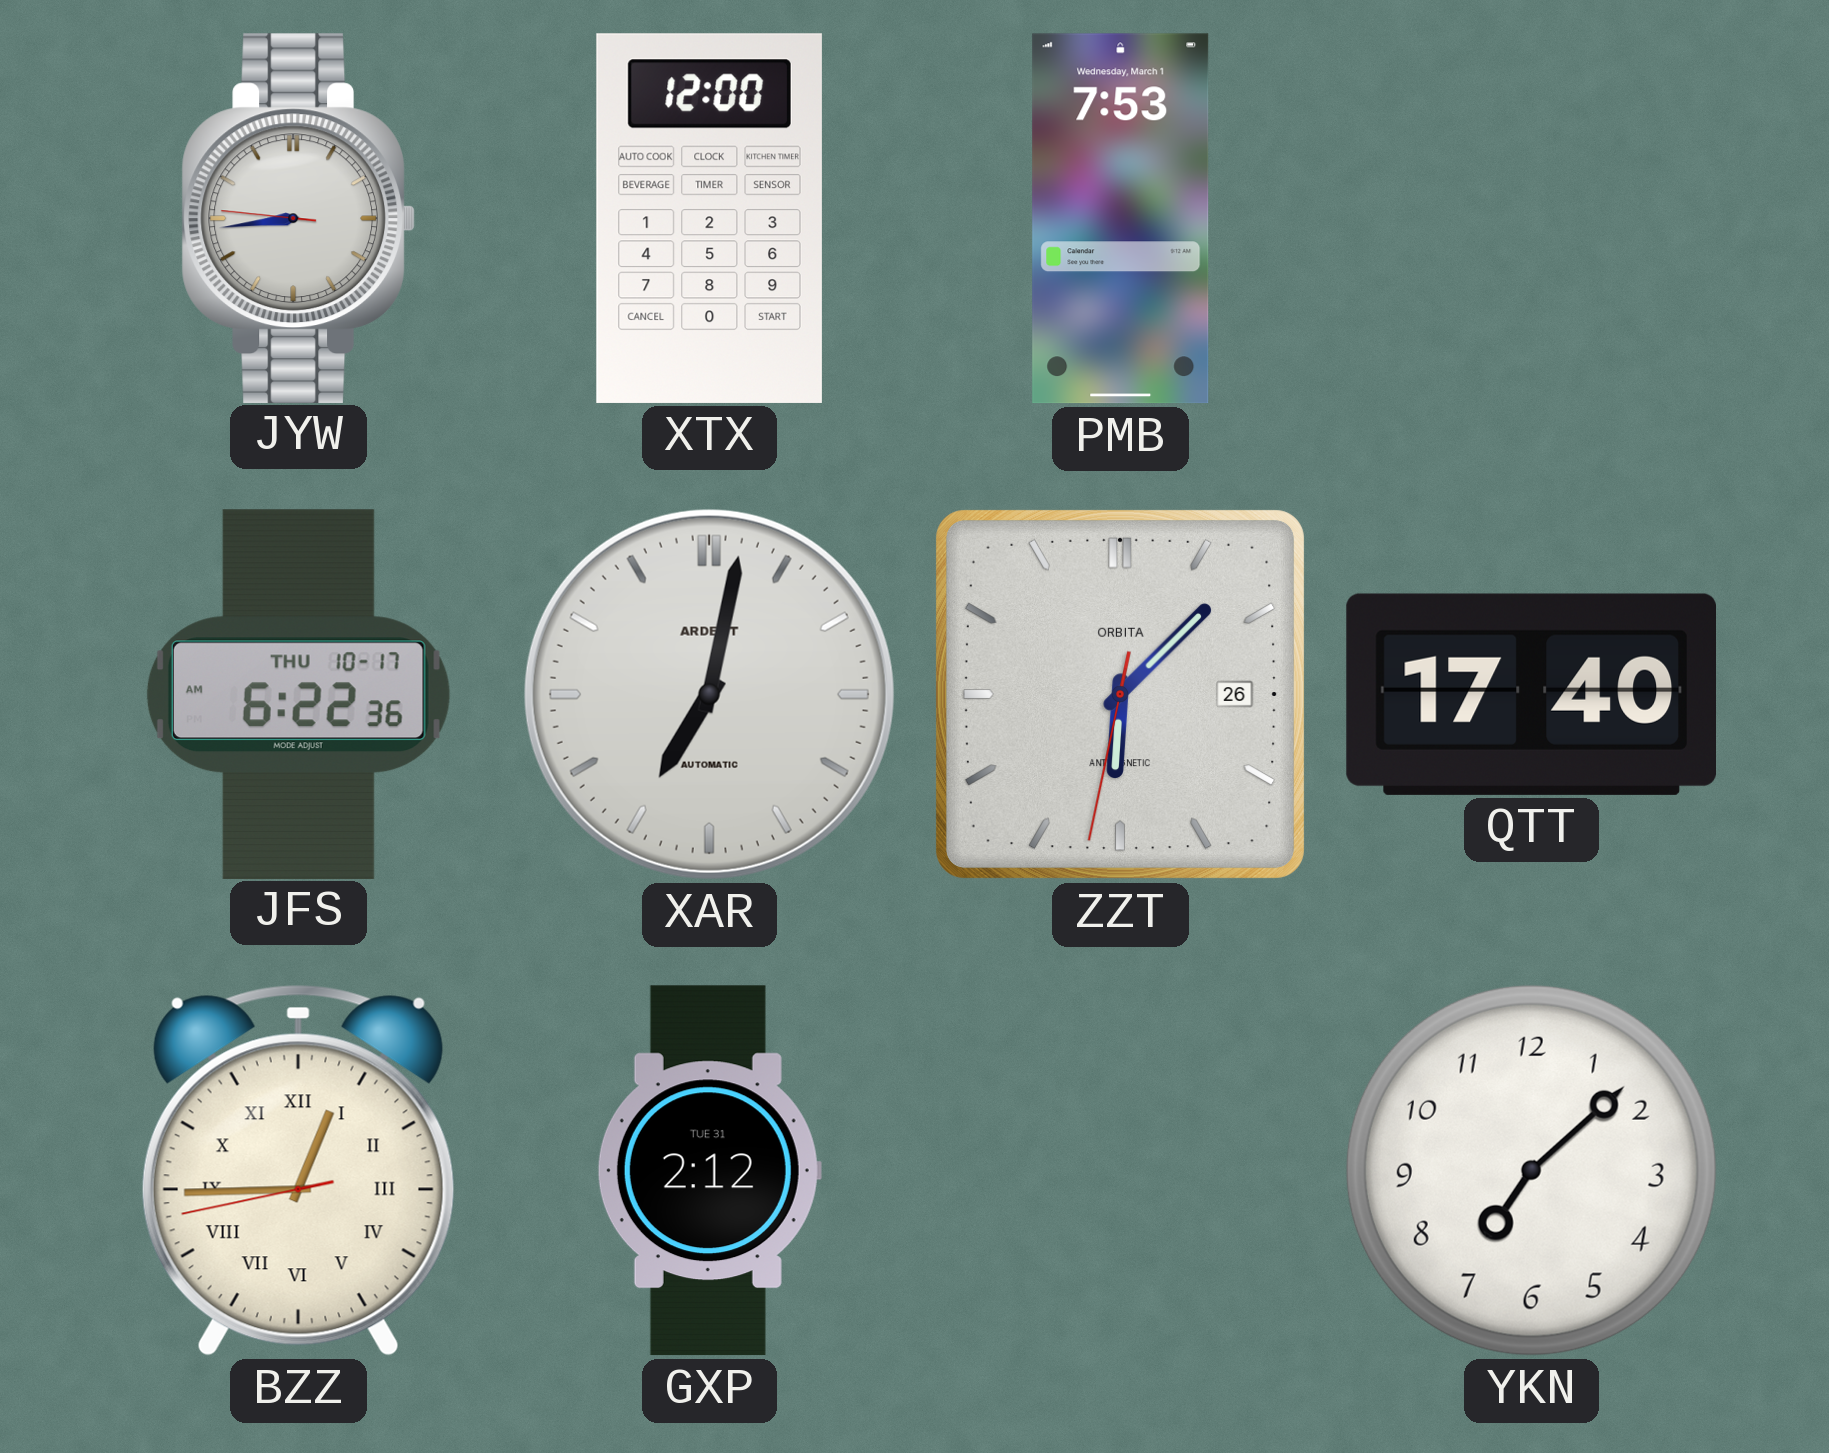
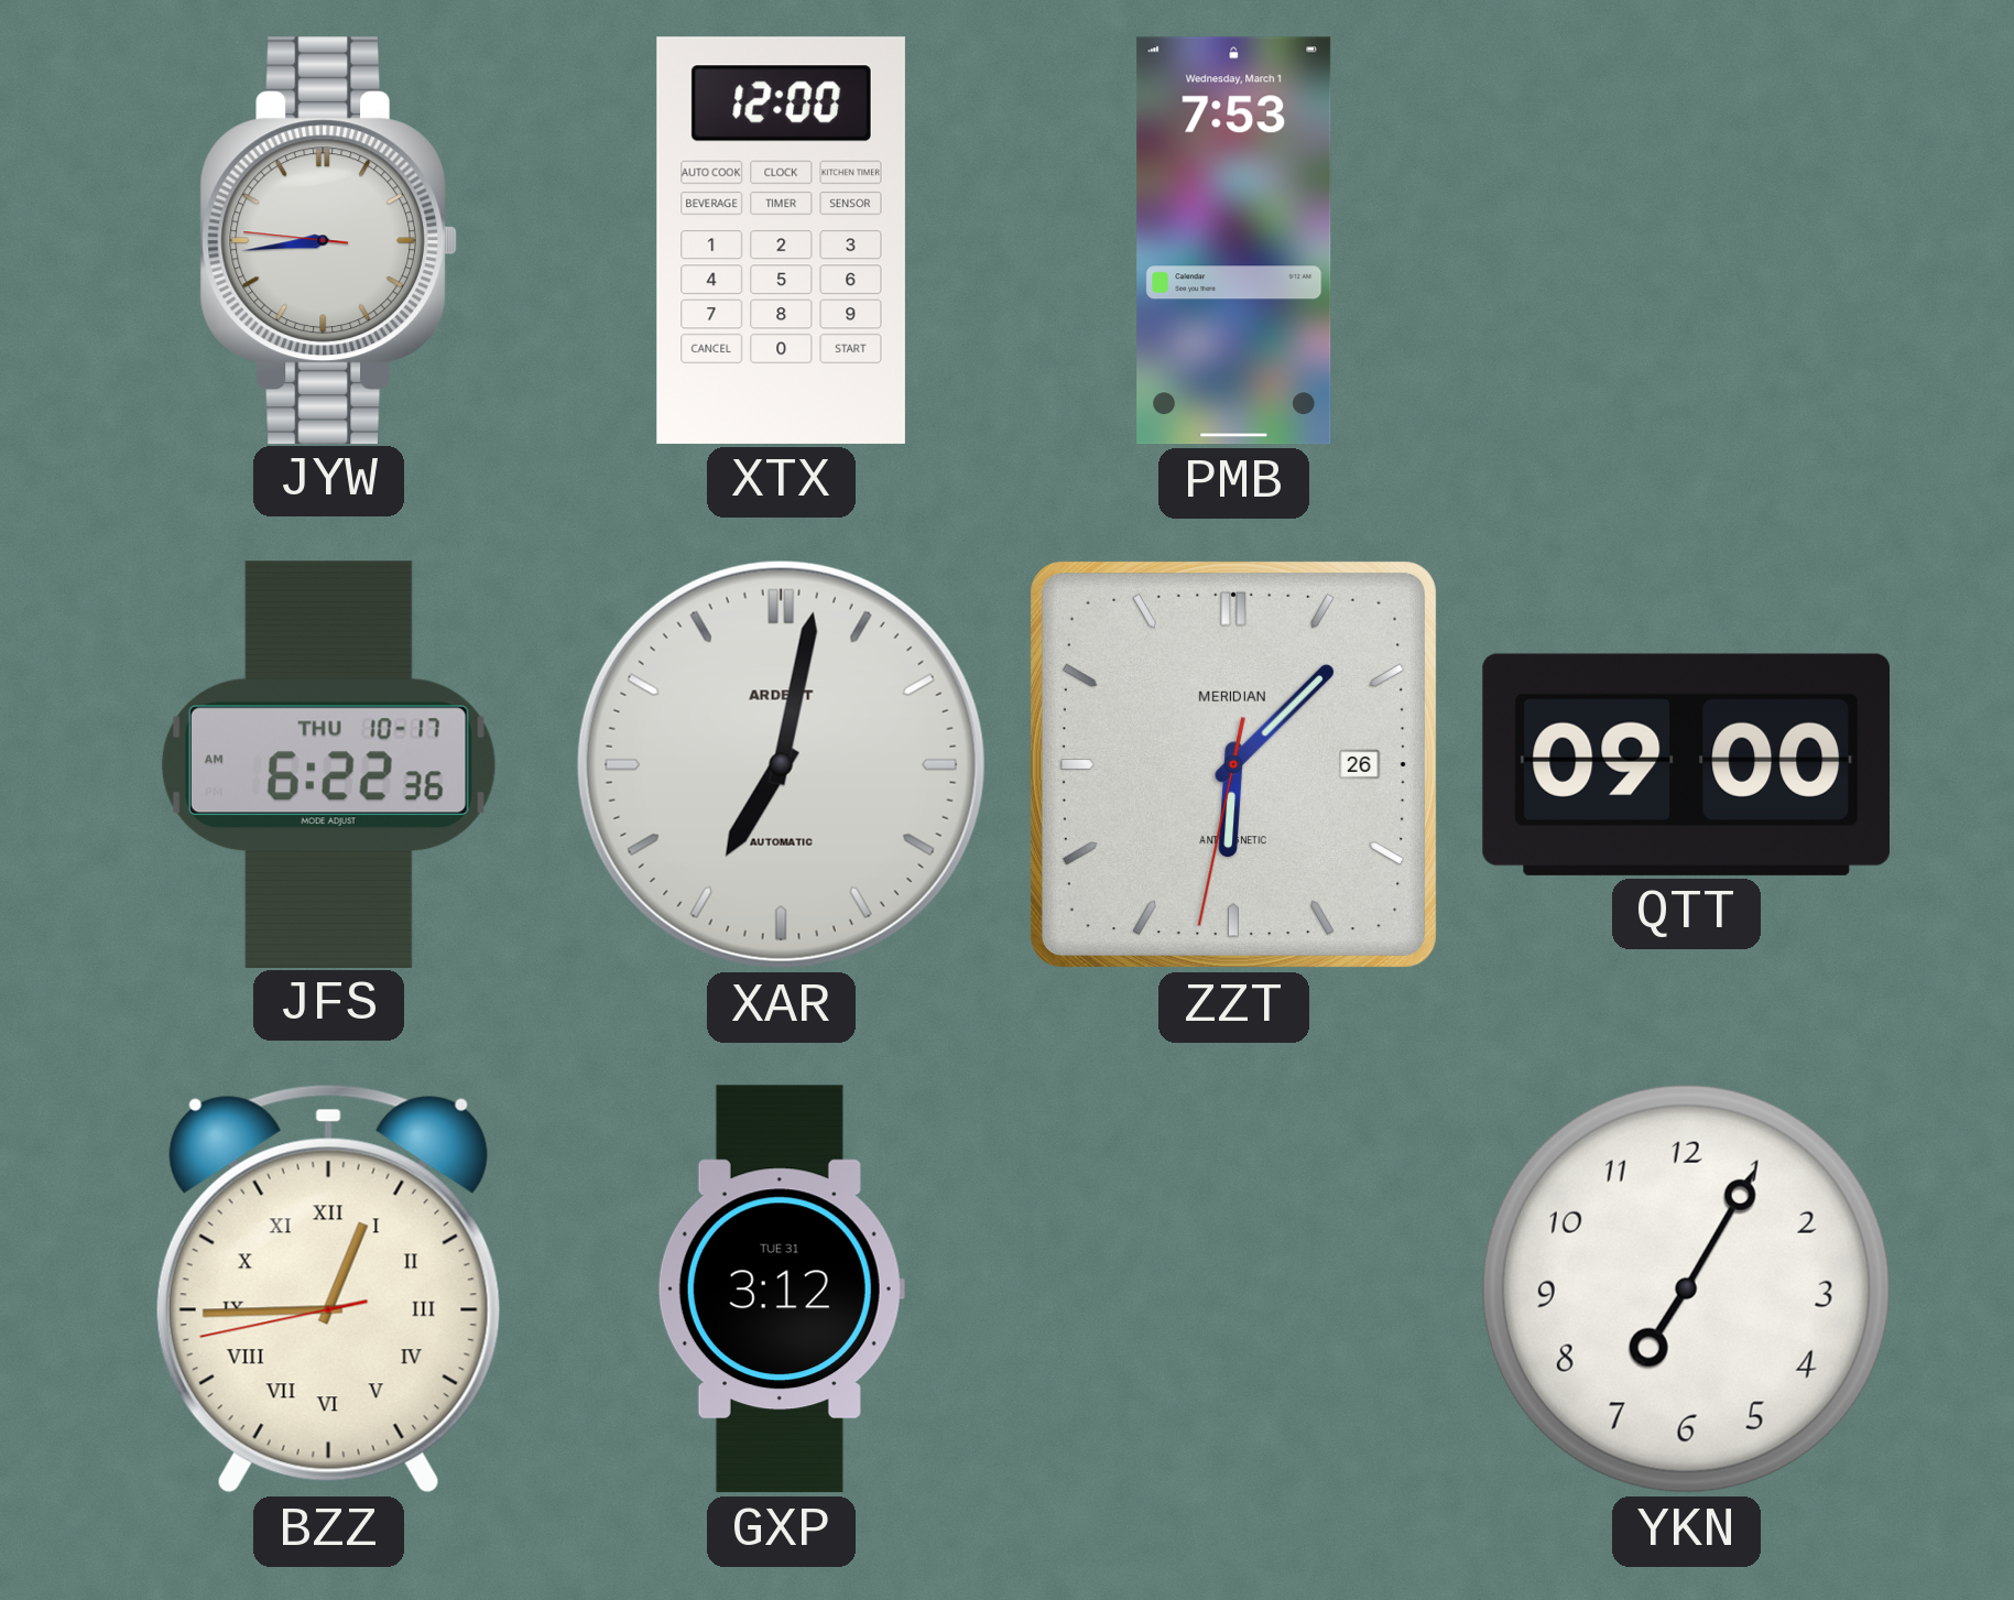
ZZT brand: ORBITA -> MERIDIAN (1233, 764)
QTT: 17:40 -> 09:00 (1686, 764)
GXP: 2:12 -> 3:12 (781, 1289)
YKN: 7:08 -> 7:05 (1686, 1288)
